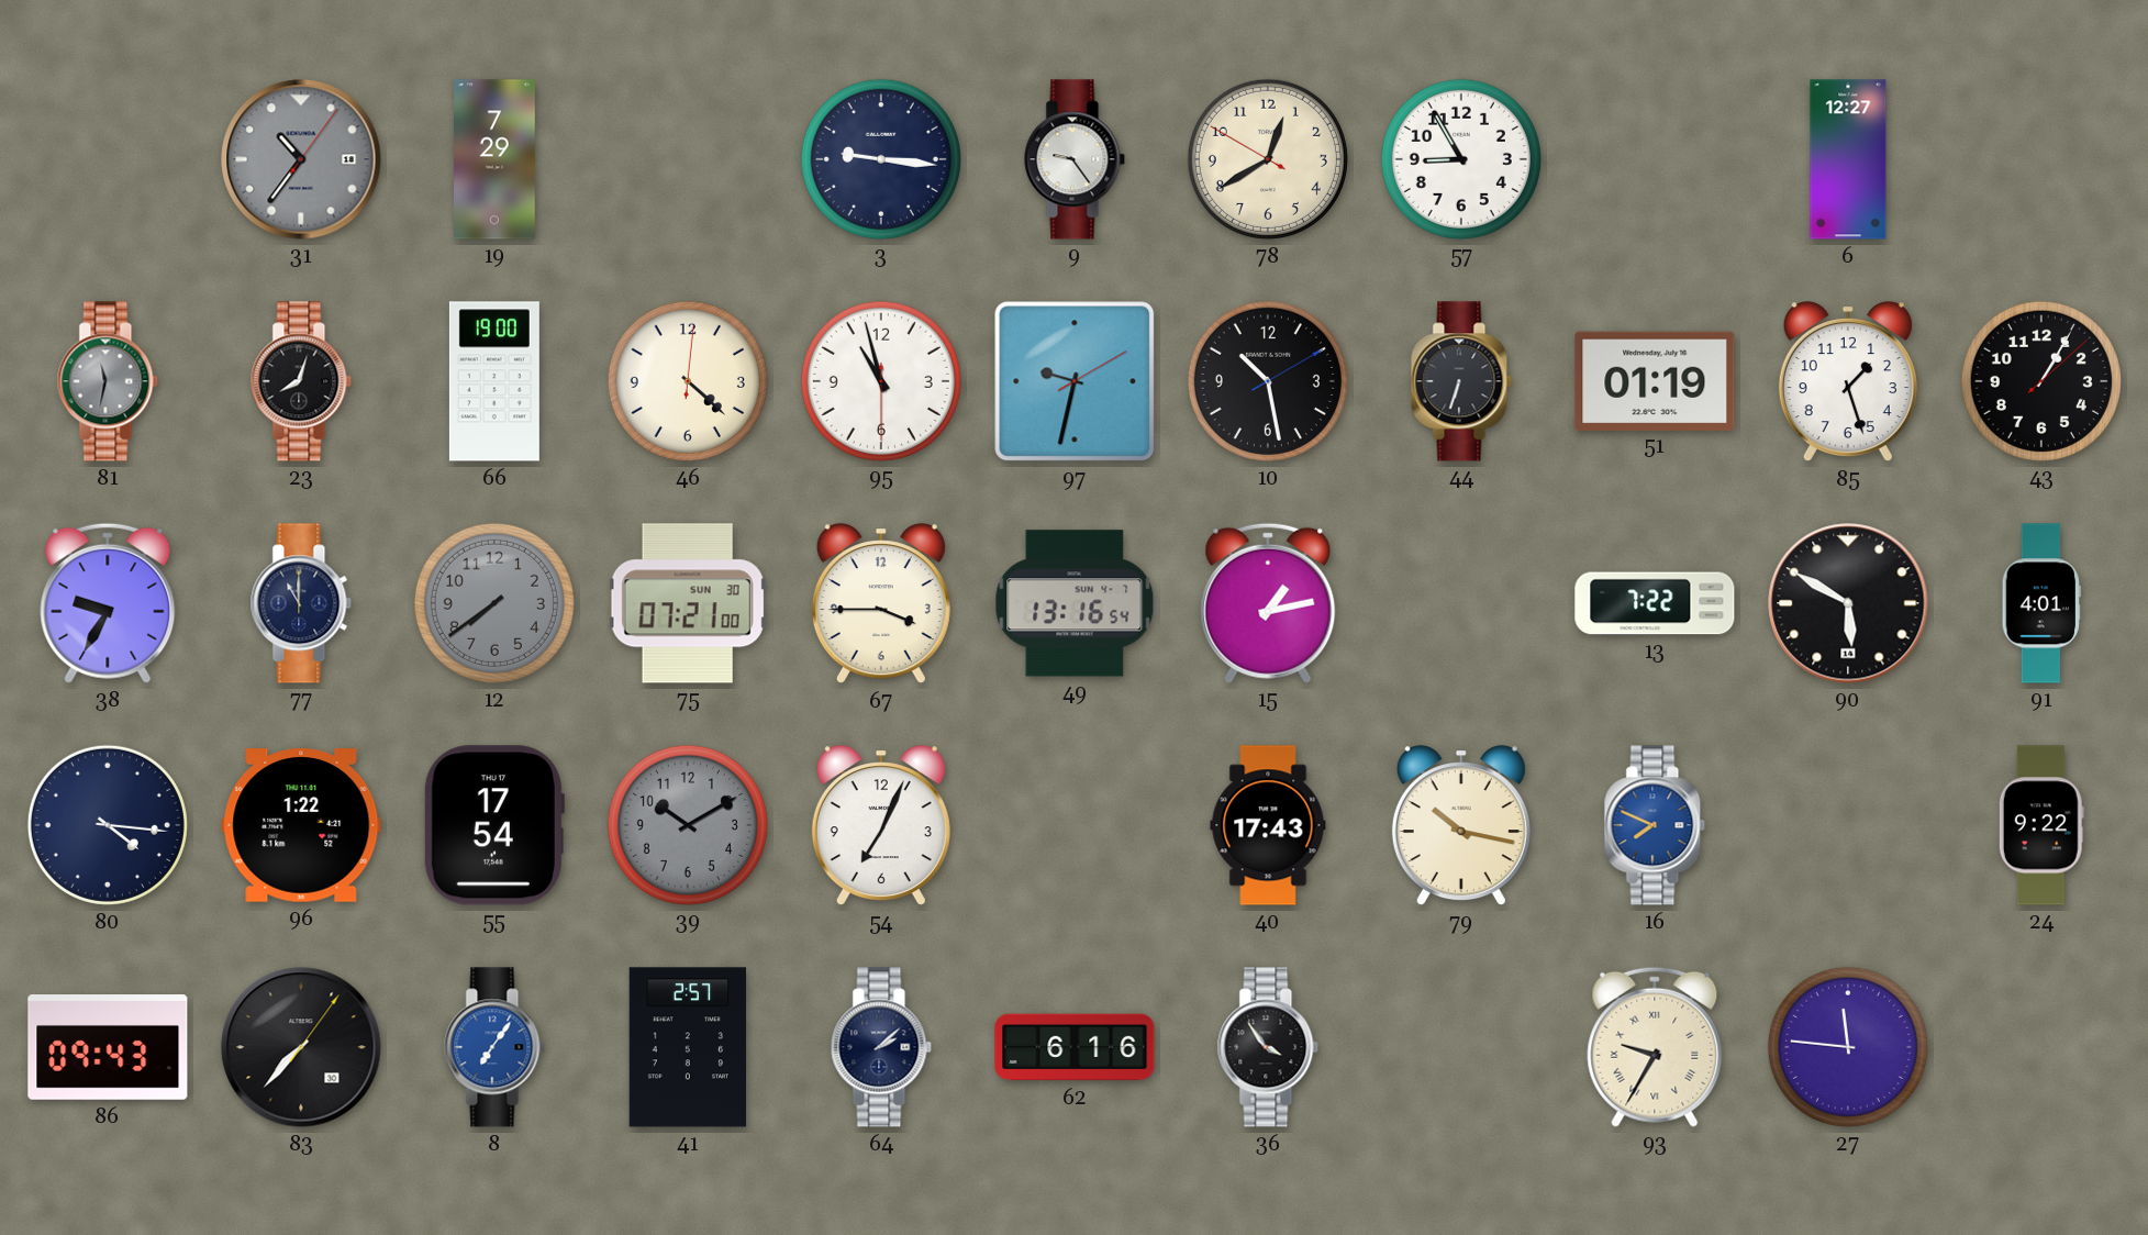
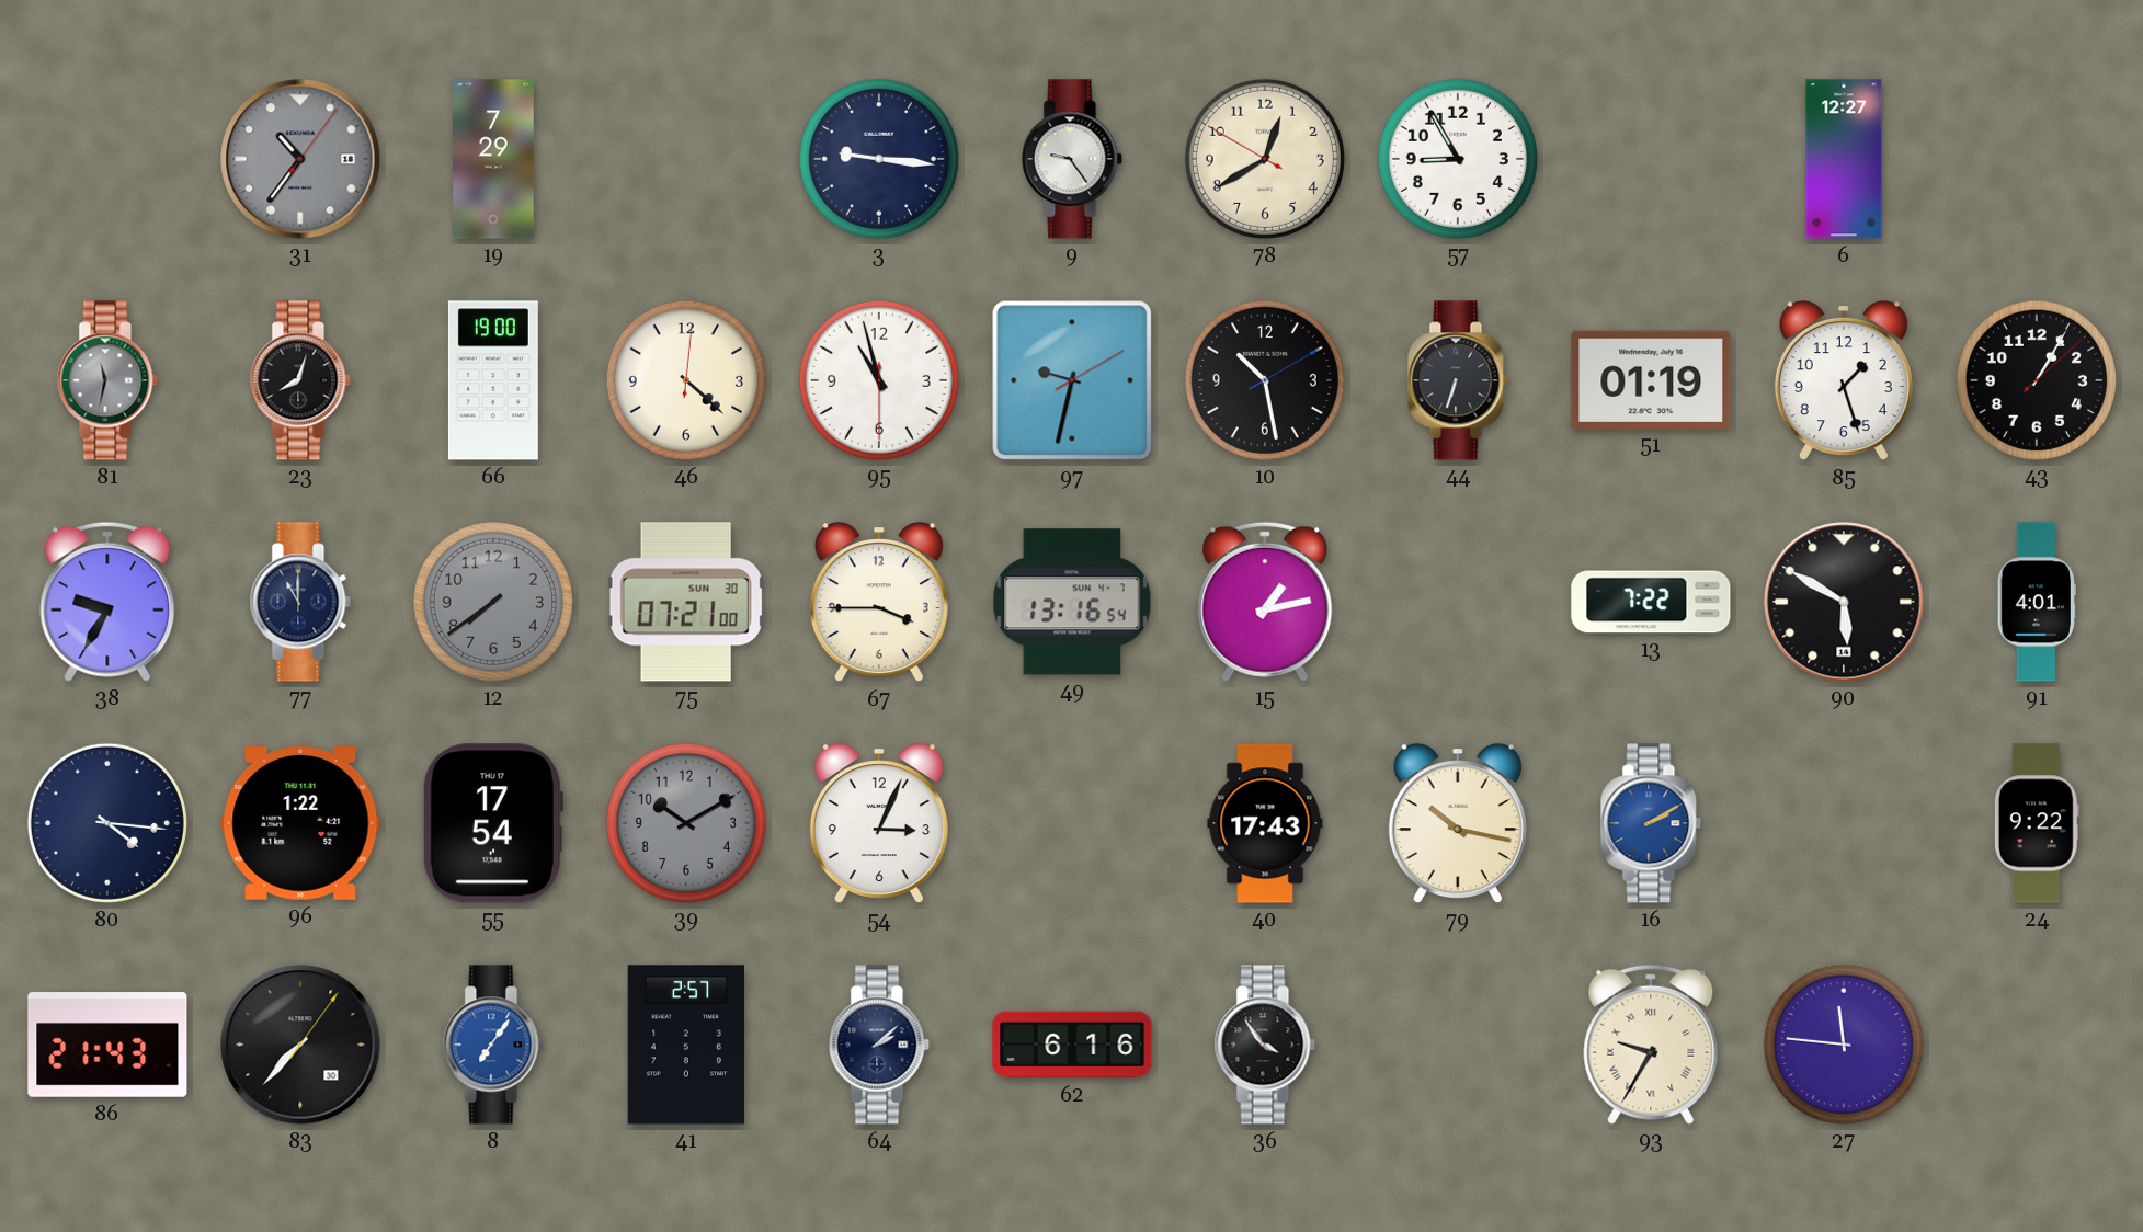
54: 7:04 -> 3:04 (879, 824)
16: 7:49 -> 2:10 (1651, 823)
86: 09:43 -> 21:43 (107, 1045)
